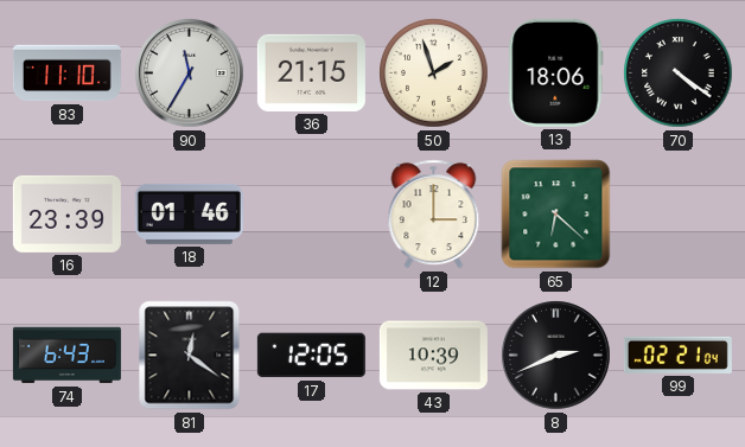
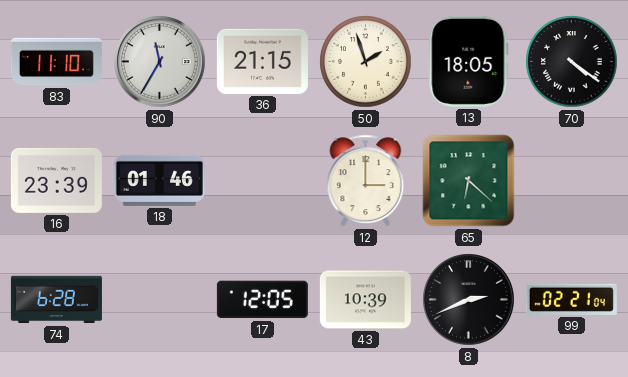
13: 18:06 -> 18:05 (469, 61)
74: 6:43 -> 6:28 (56, 300)
81: 12:21 -> none (190, 356)
